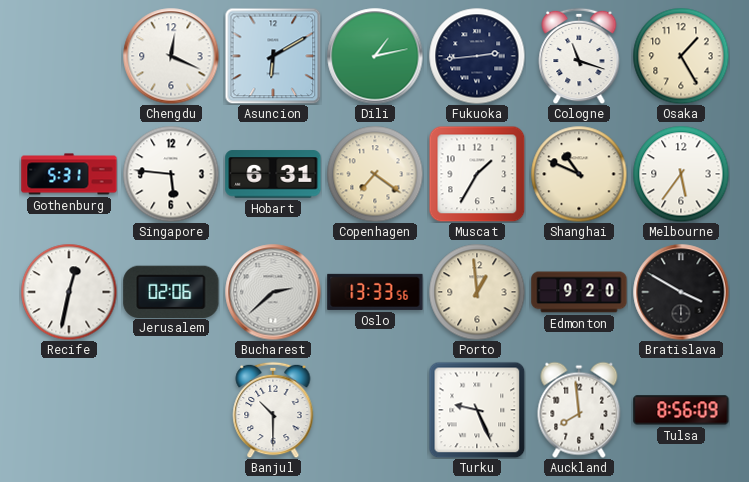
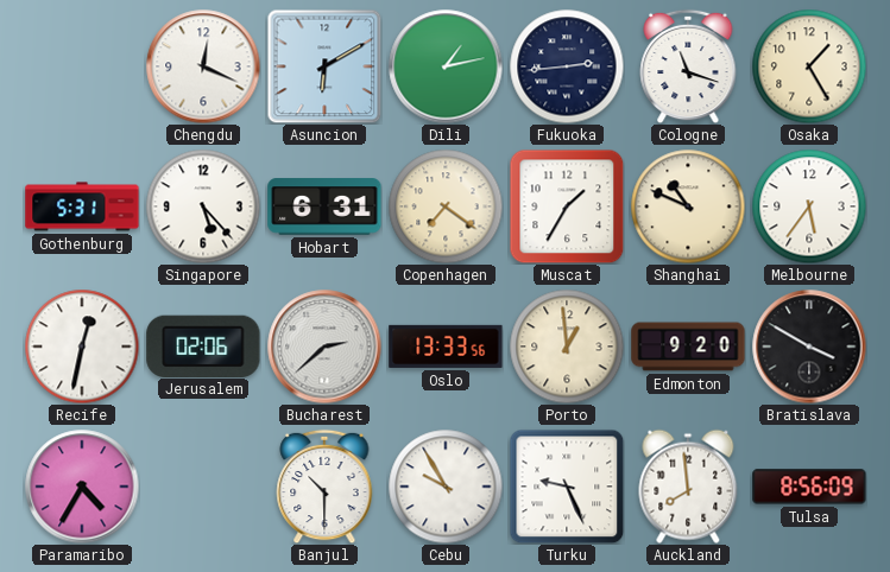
Singapore: 5:46 -> 5:23 (203, 206)
Paramaribo: none -> 4:35 (82, 487)
Cebu: none -> 9:55 (446, 487)
